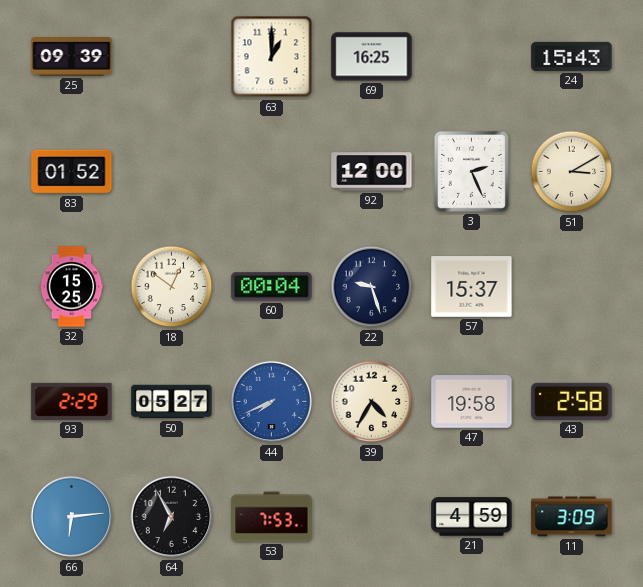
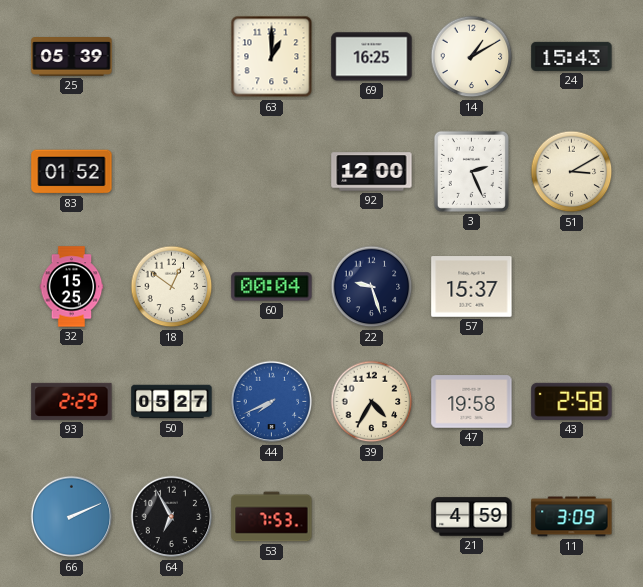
25: 09:39 -> 05:39 (72, 57)
14: none -> 1:10 (472, 57)
66: 6:14 -> 2:11 (72, 517)
